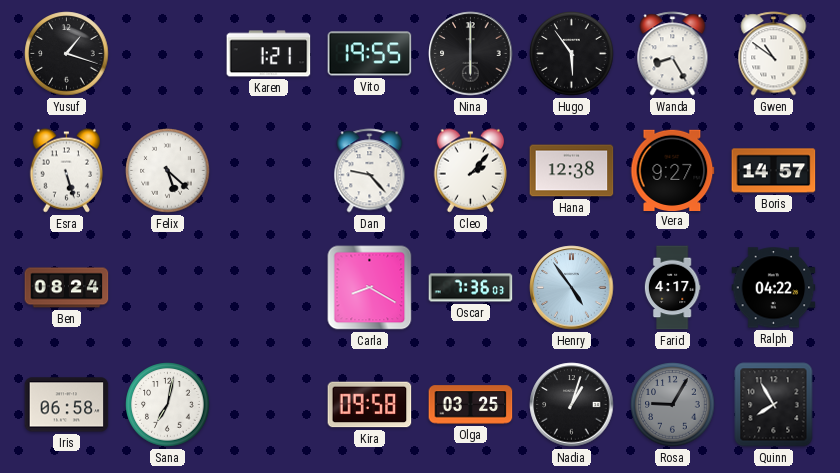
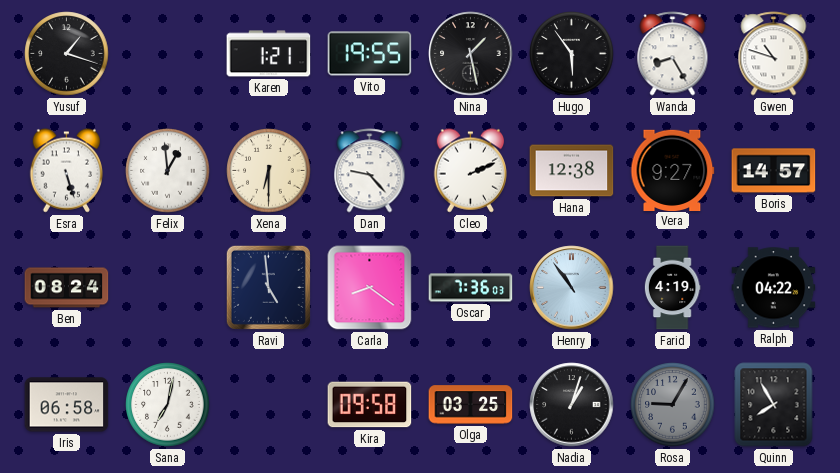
Nina: 6:00 -> 1:28 (471, 54)
Gwen: 10:51 -> 10:48 (774, 54)
Felix: 5:22 -> 12:59 (168, 171)
Xena: none -> 6:30 (269, 171)
Cleo: 2:07 -> 2:11 (470, 171)
Ravi: none -> 4:59 (268, 287)
Carla: 8:20 -> 8:21 (370, 288)
Henry: 4:54 -> 10:54 (572, 288)
Farid: 4:17 -> 4:19 (672, 288)
